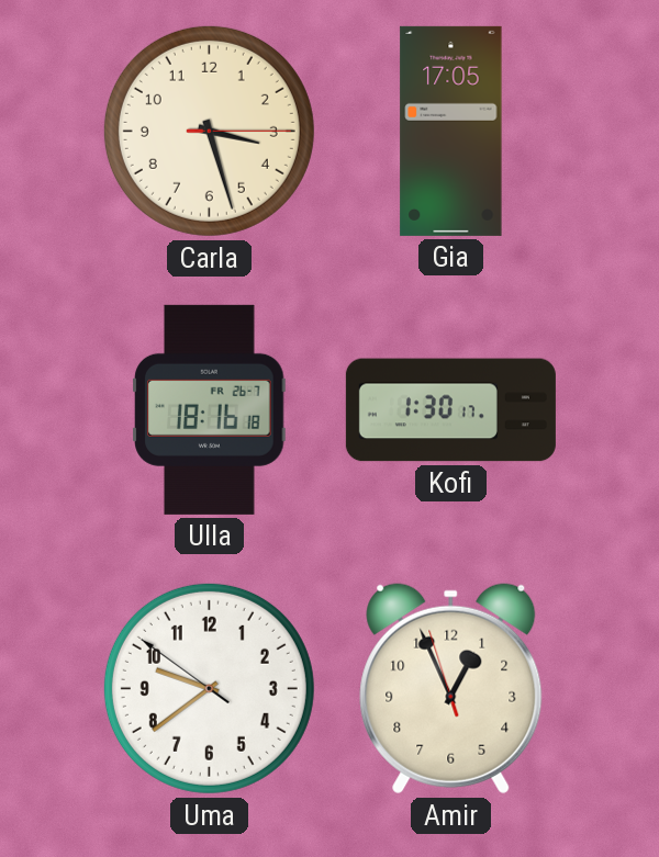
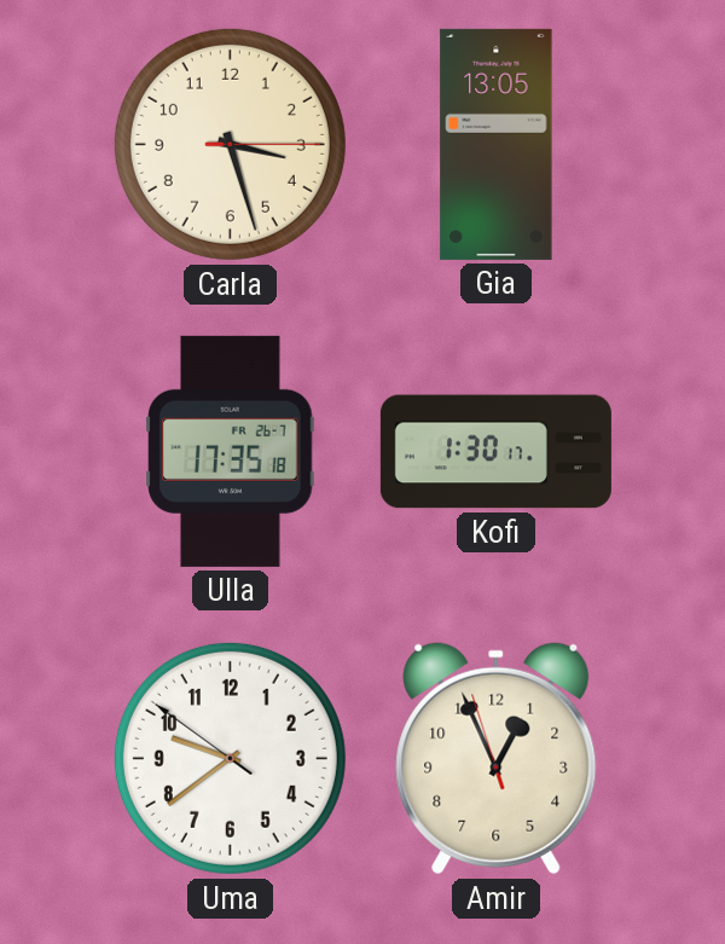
Gia: 17:05 -> 13:05 (497, 144)
Ulla: 18:16 -> 17:35 (231, 451)
